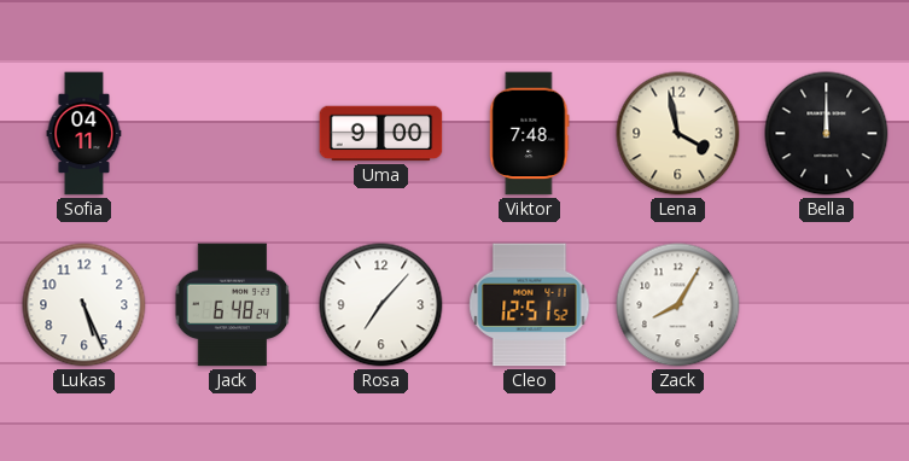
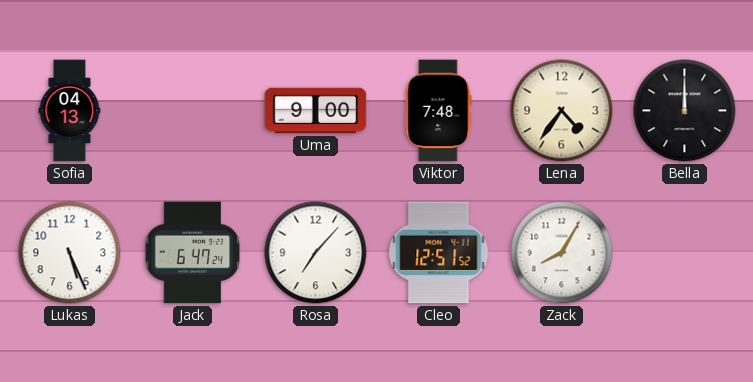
Sofia: 04:11 -> 04:13 (70, 111)
Lena: 3:58 -> 4:36 (562, 111)
Jack: 6:48 -> 6:47 (193, 253)
